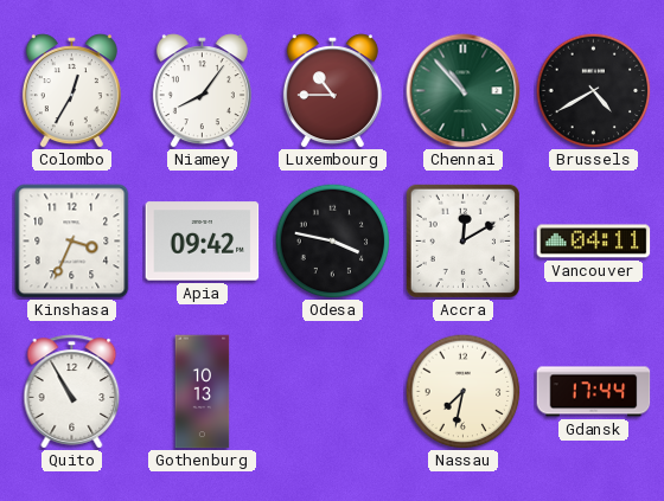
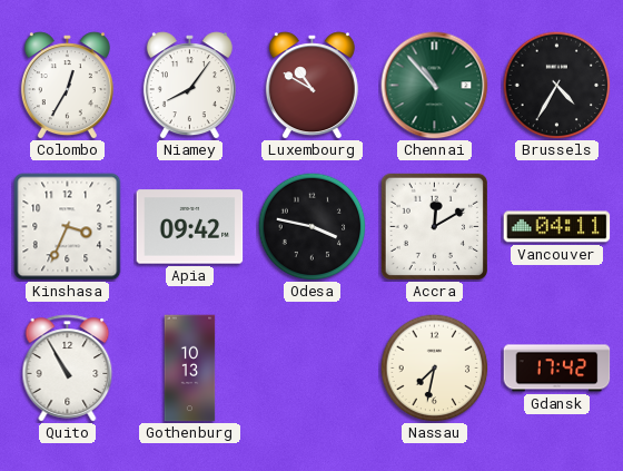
Luxembourg: 10:45 -> 10:50 (311, 86)
Brussels: 4:40 -> 4:35 (556, 85)
Gdansk: 17:44 -> 17:42 (557, 369)
